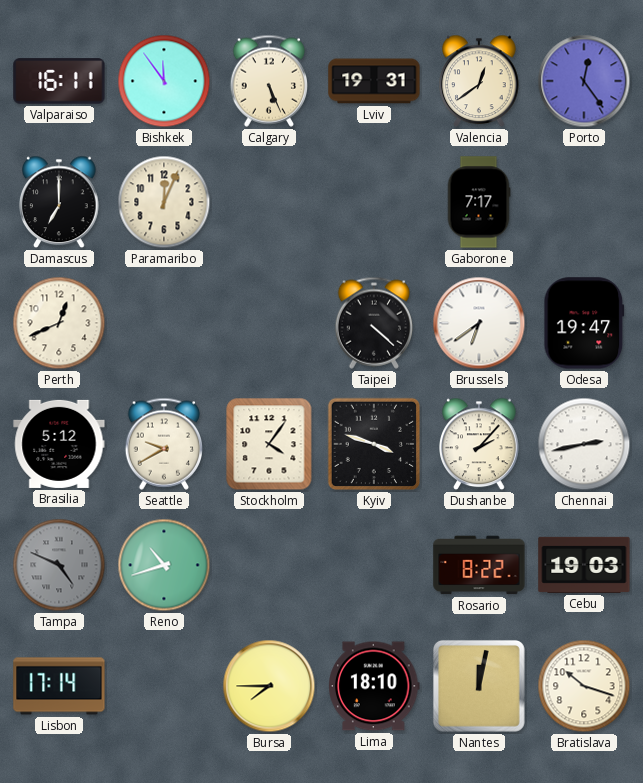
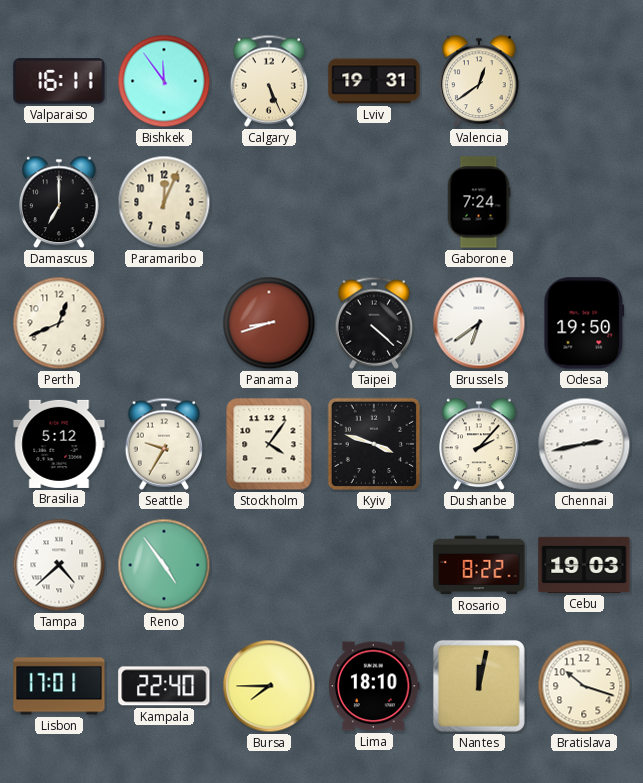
Porto: 12:24 -> none (584, 81)
Gaborone: 7:17 -> 7:24 (479, 202)
Panama: none -> 8:42 (269, 323)
Odesa: 19:47 -> 19:50 (584, 323)
Seattle: 9:40 -> 9:35 (163, 444)
Tampa: 4:49 -> 4:38 (59, 565)
Tampa dial: grey -> white (59, 565)
Reno: 10:42 -> 4:54 (164, 565)
Lisbon: 17:14 -> 17:01 (59, 686)
Kampala: none -> 22:40 (164, 686)
